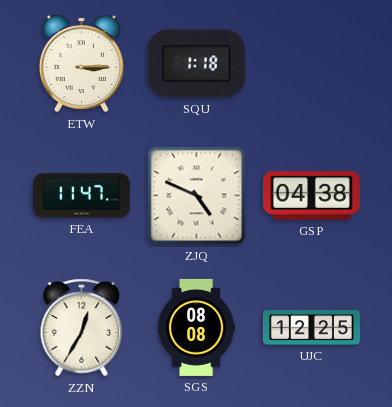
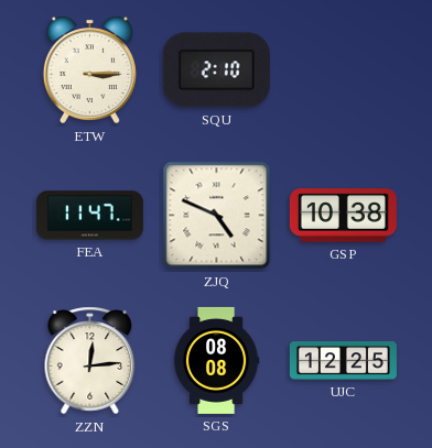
SQU: 1:18 -> 2:10 (216, 70)
GSP: 04:38 -> 10:38 (343, 216)
ZZN: 12:35 -> 12:14 (90, 361)
